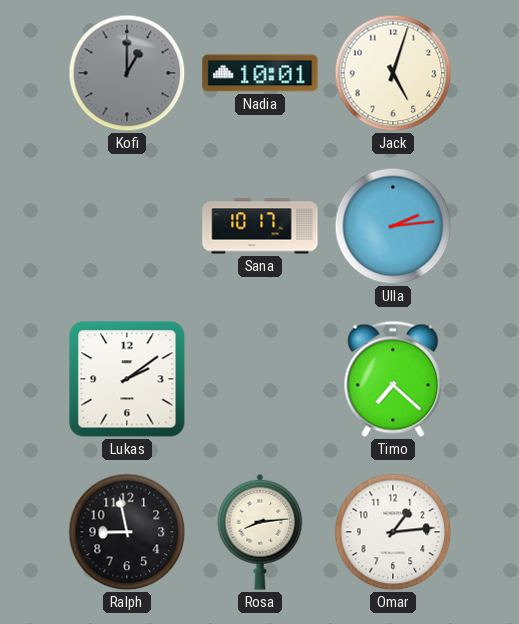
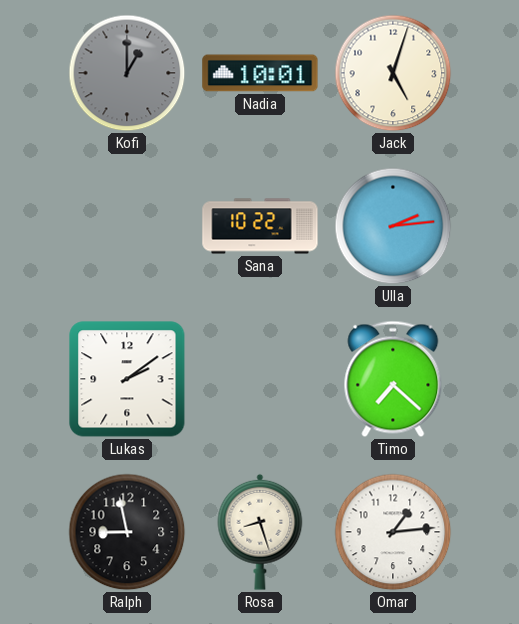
Sana: 10:17 -> 10:22 (260, 226)
Rosa: 8:14 -> 8:27 (260, 532)
